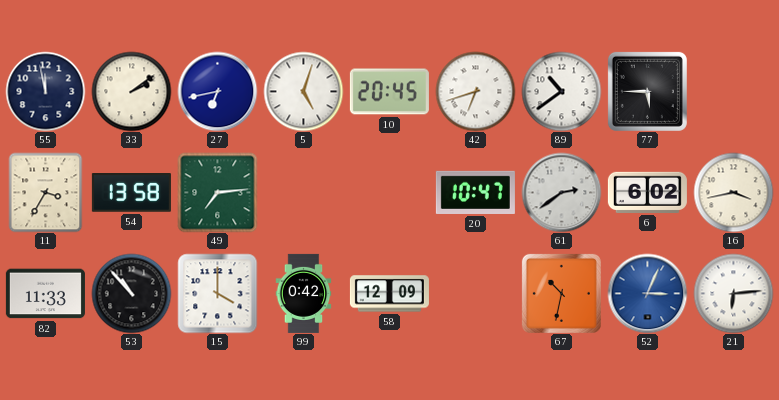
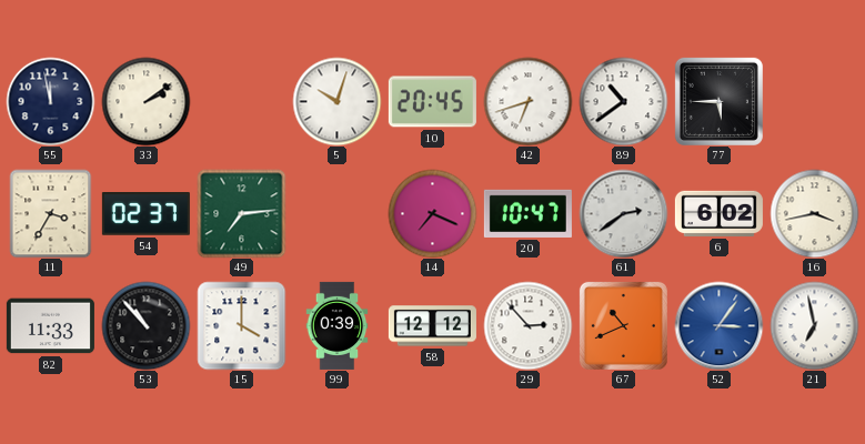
27: 6:43 -> none (217, 91)
5: 5:03 -> 10:03 (336, 101)
54: 13:58 -> 02:37 (145, 214)
14: none -> 7:19 (432, 213)
99: 0:42 -> 0:39 (338, 325)
58: 12:09 -> 12:12 (432, 326)
29: none -> 2:53 (527, 325)
67: 10:32 -> 10:41 (623, 325)
52: 3:04 -> 3:06 (718, 325)
21: 6:14 -> 6:58 (814, 325)
